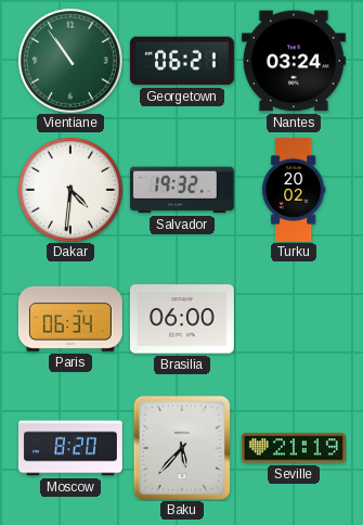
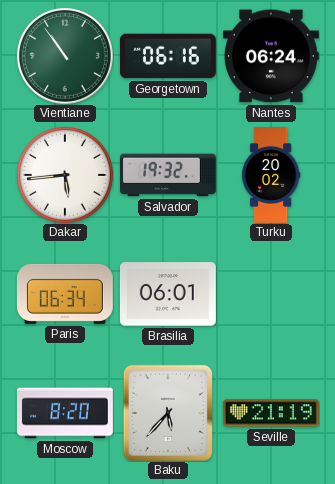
Georgetown: 06:21 -> 06:16 (168, 56)
Nantes: 03:24 -> 06:24 (271, 56)
Dakar: 4:31 -> 5:44 (65, 175)
Brasilia: 06:00 -> 06:01 (168, 294)
